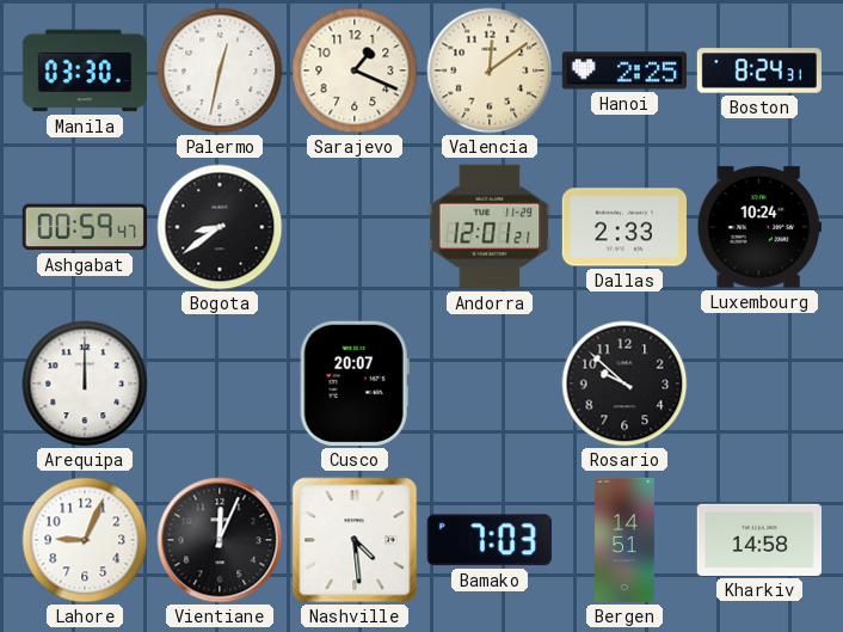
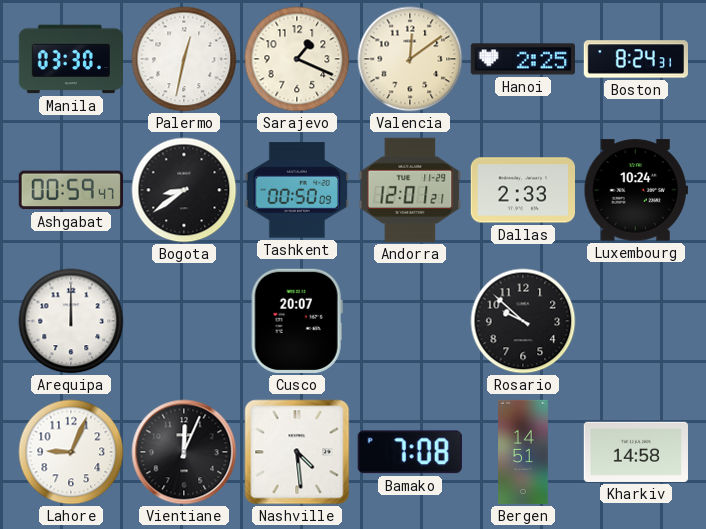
Tashkent: none -> 00:50 (297, 190)
Bamako: 7:03 -> 7:08 (410, 452)
